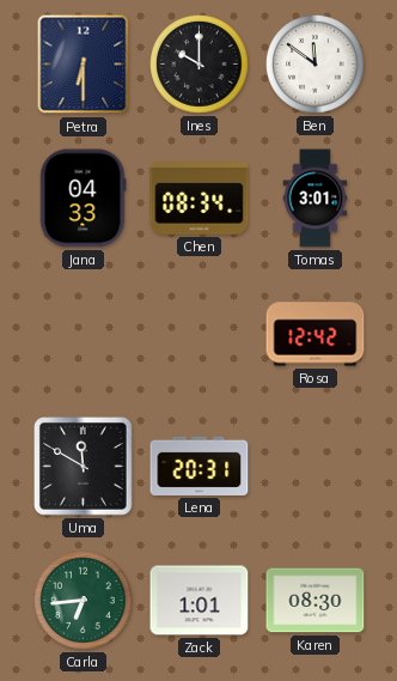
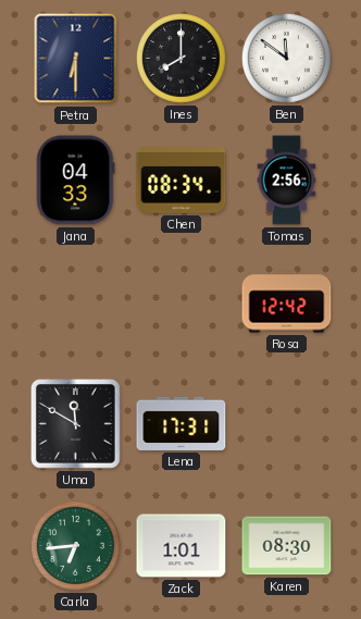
Ines: 10:00 -> 8:00 (182, 59)
Tomas: 3:01 -> 2:56 (287, 181)
Lena: 20:31 -> 17:31 (182, 423)
